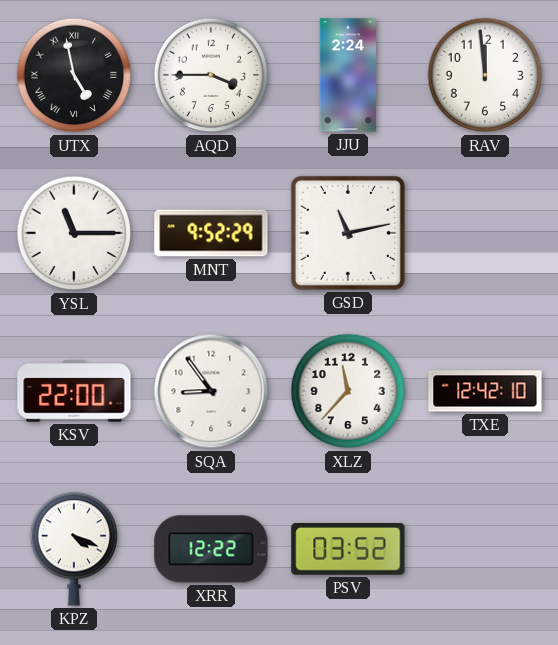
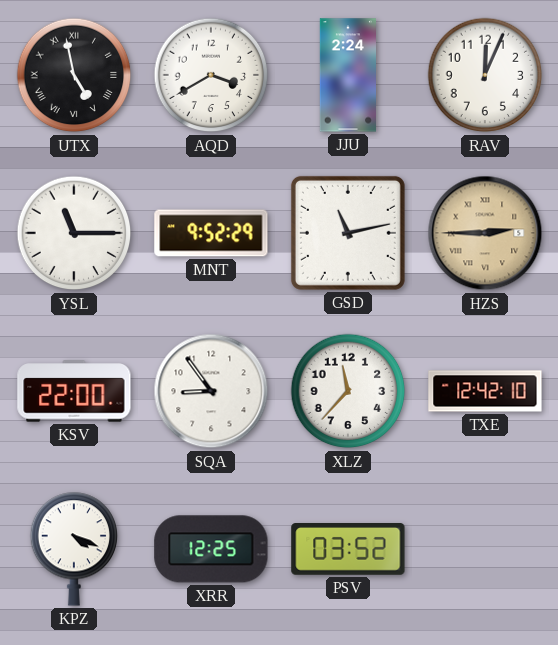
AQD: 3:45 -> 3:40 (211, 75)
RAV: 11:59 -> 12:04 (485, 75)
HZS: none -> 2:45 (485, 233)
XRR: 12:22 -> 12:25 (211, 549)
